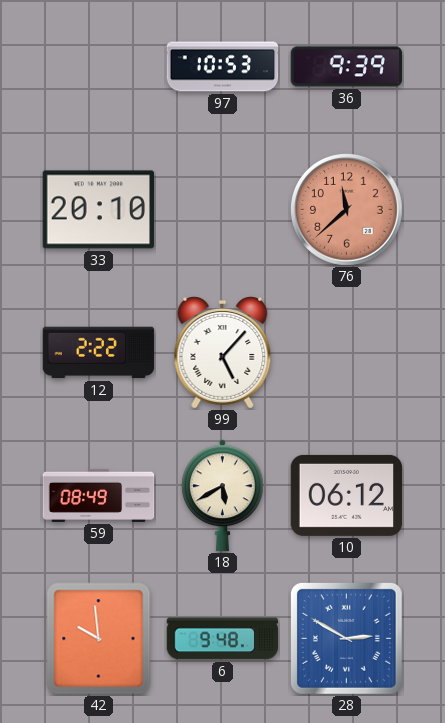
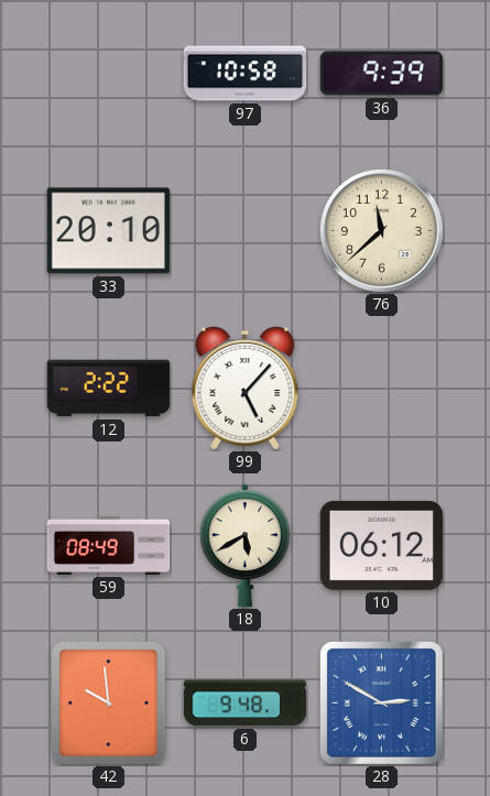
97: 10:53 -> 10:58 (246, 74)
76 dial: salmon -> cream (382, 231)
